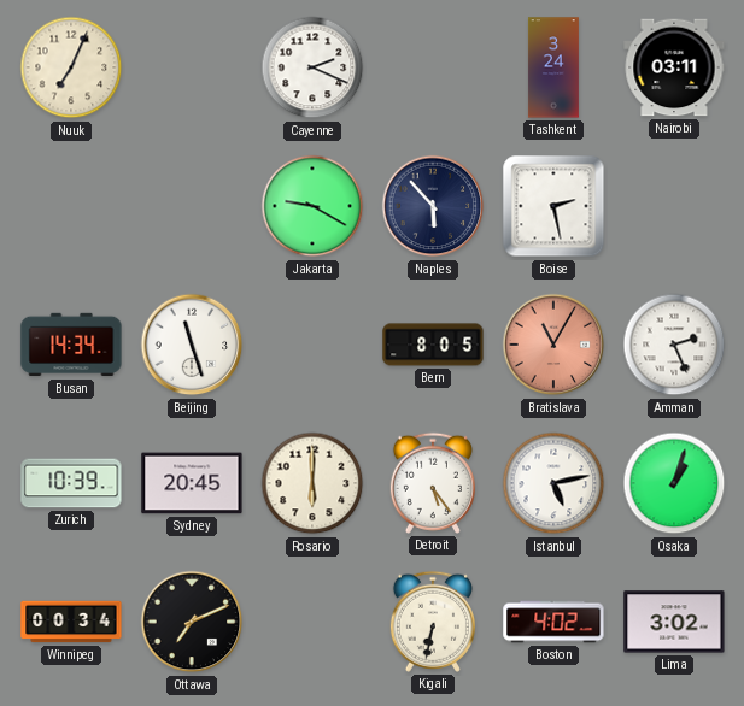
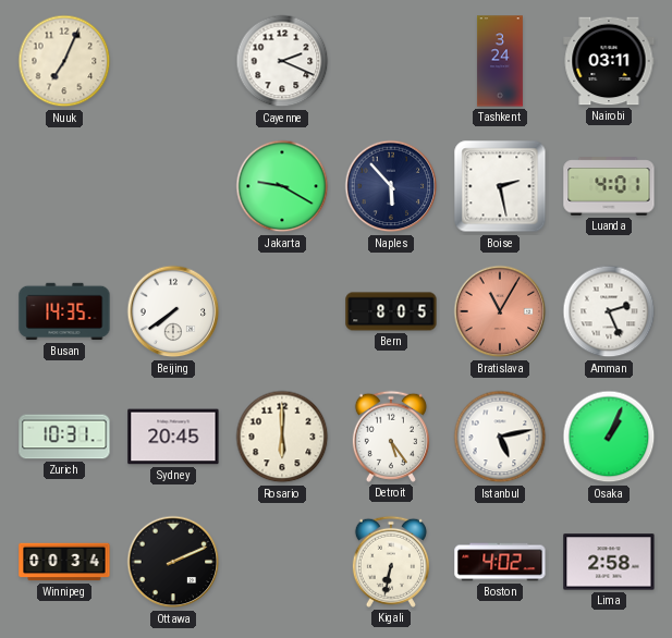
Luanda: none -> 4:01 (609, 186)
Busan: 14:34 -> 14:35 (64, 311)
Beijing: 11:27 -> 7:39 (173, 311)
Zurich: 10:39 -> 10:31 (64, 437)
Osaka: 1:03 -> 1:04 (609, 437)
Ottawa: 7:11 -> 2:11 (173, 562)
Lima: 3:02 -> 2:58 (609, 562)
